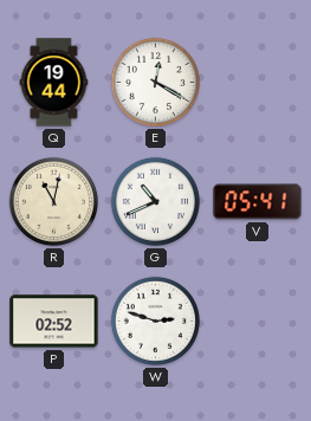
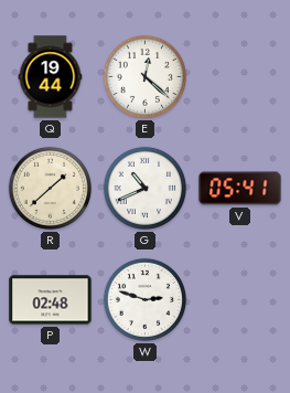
E: 12:20 -> 12:22 (144, 76)
R: 11:02 -> 1:38 (50, 188)
P: 02:52 -> 02:48 (51, 300)
